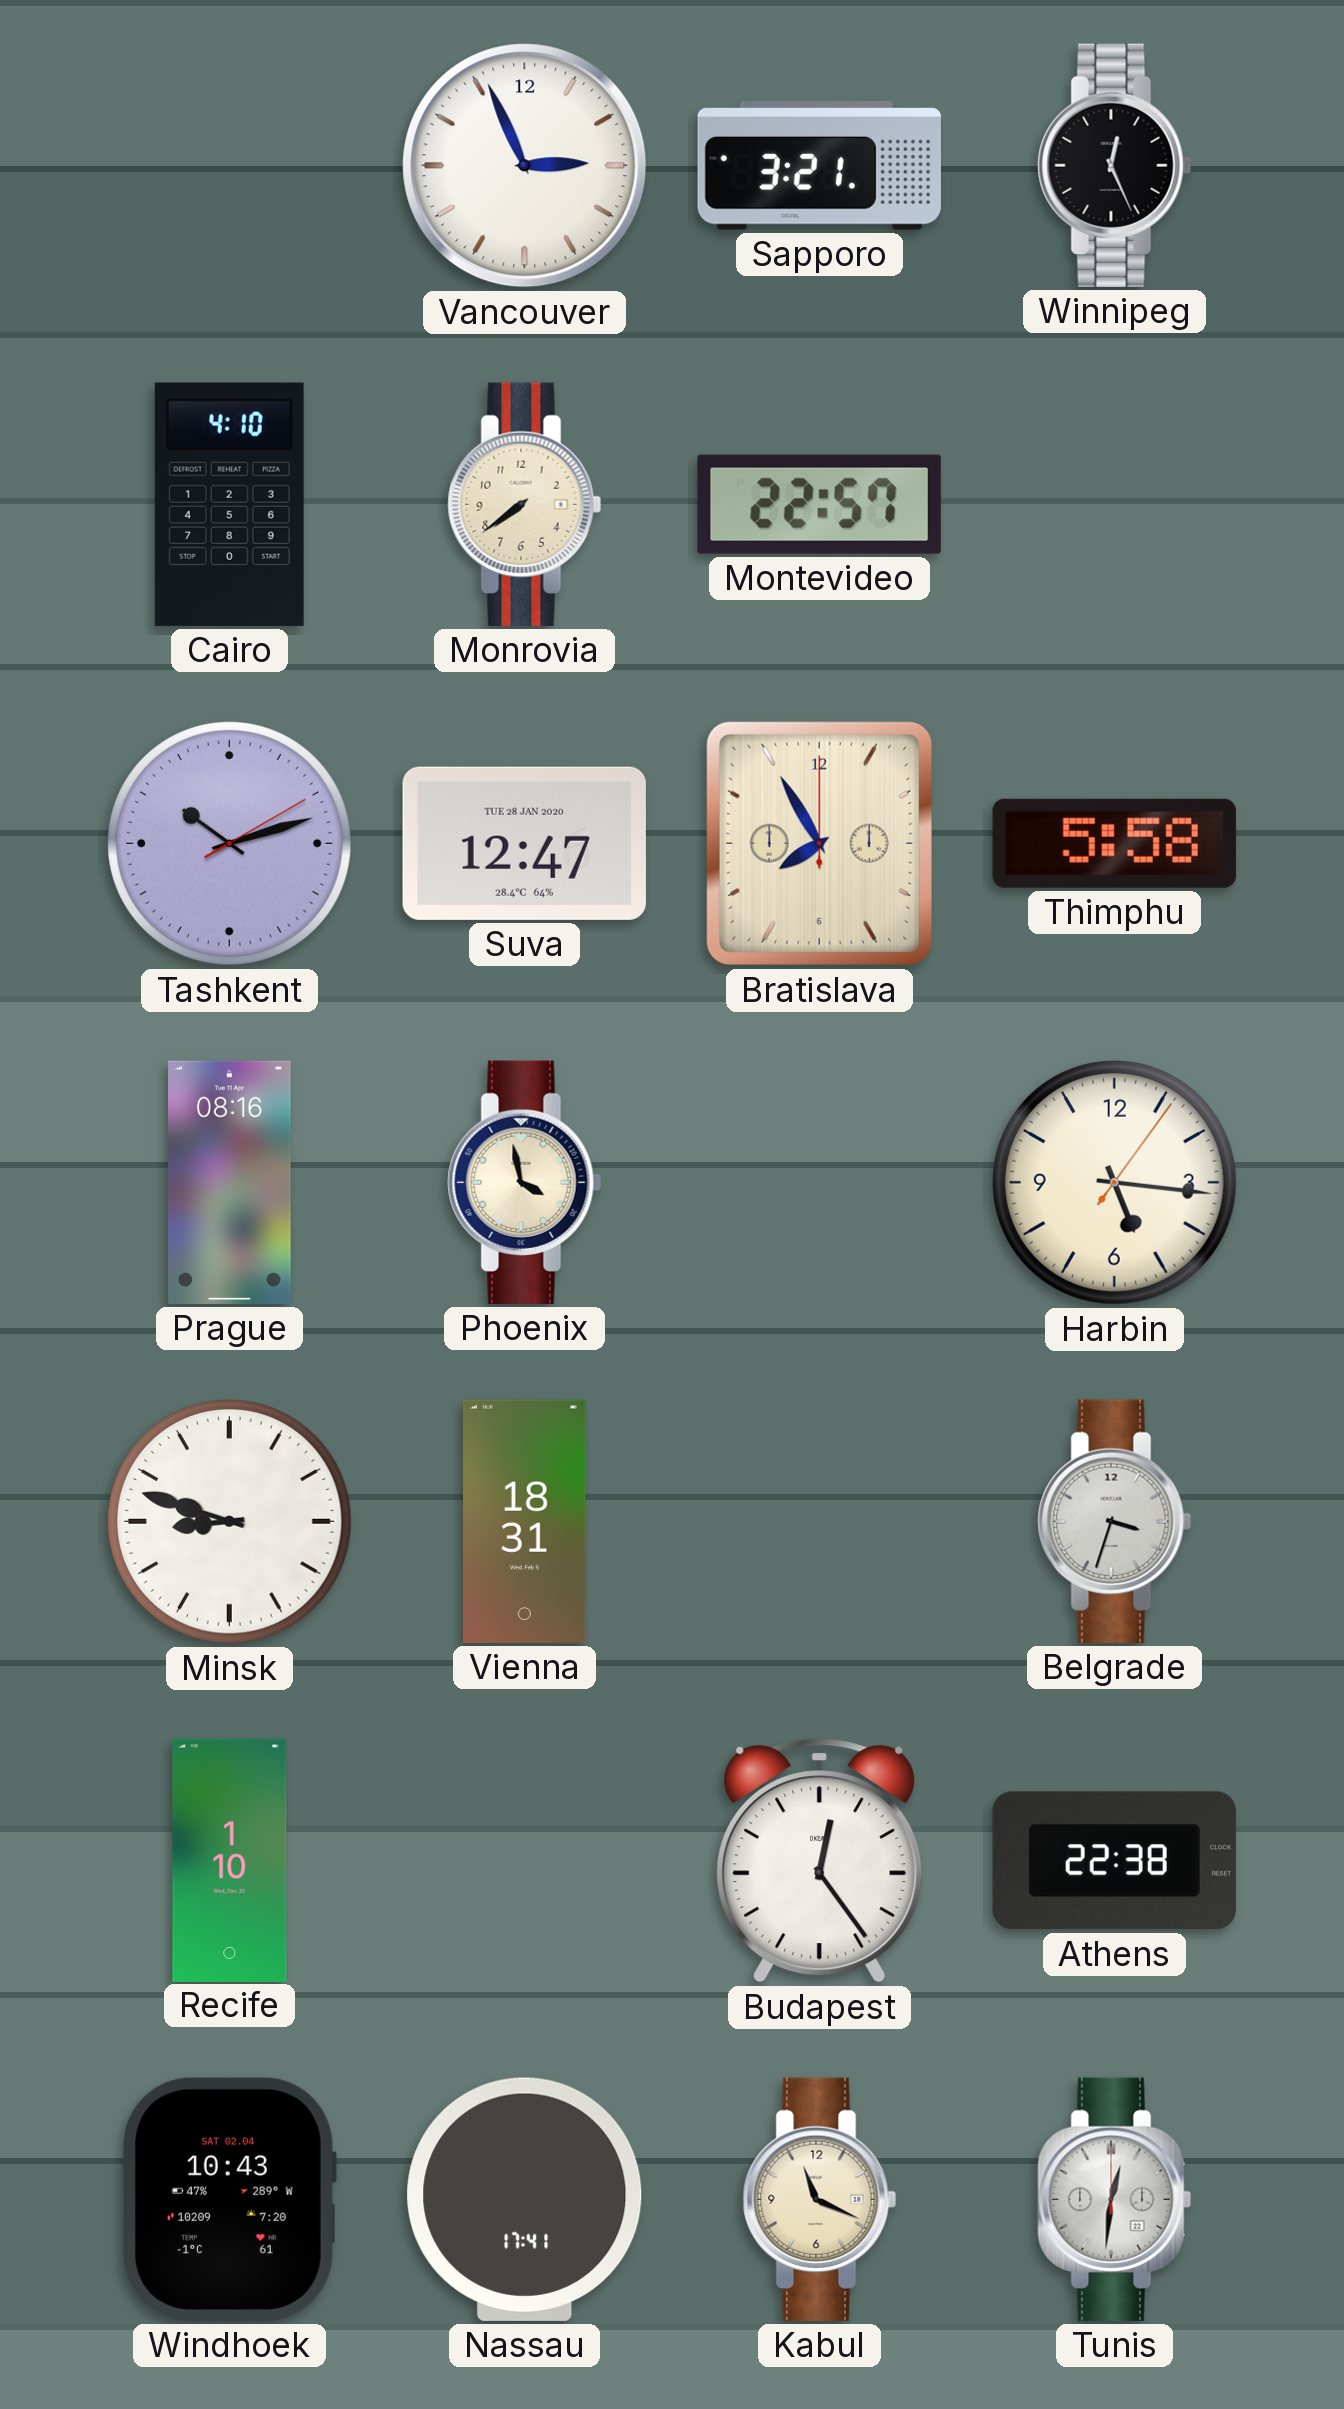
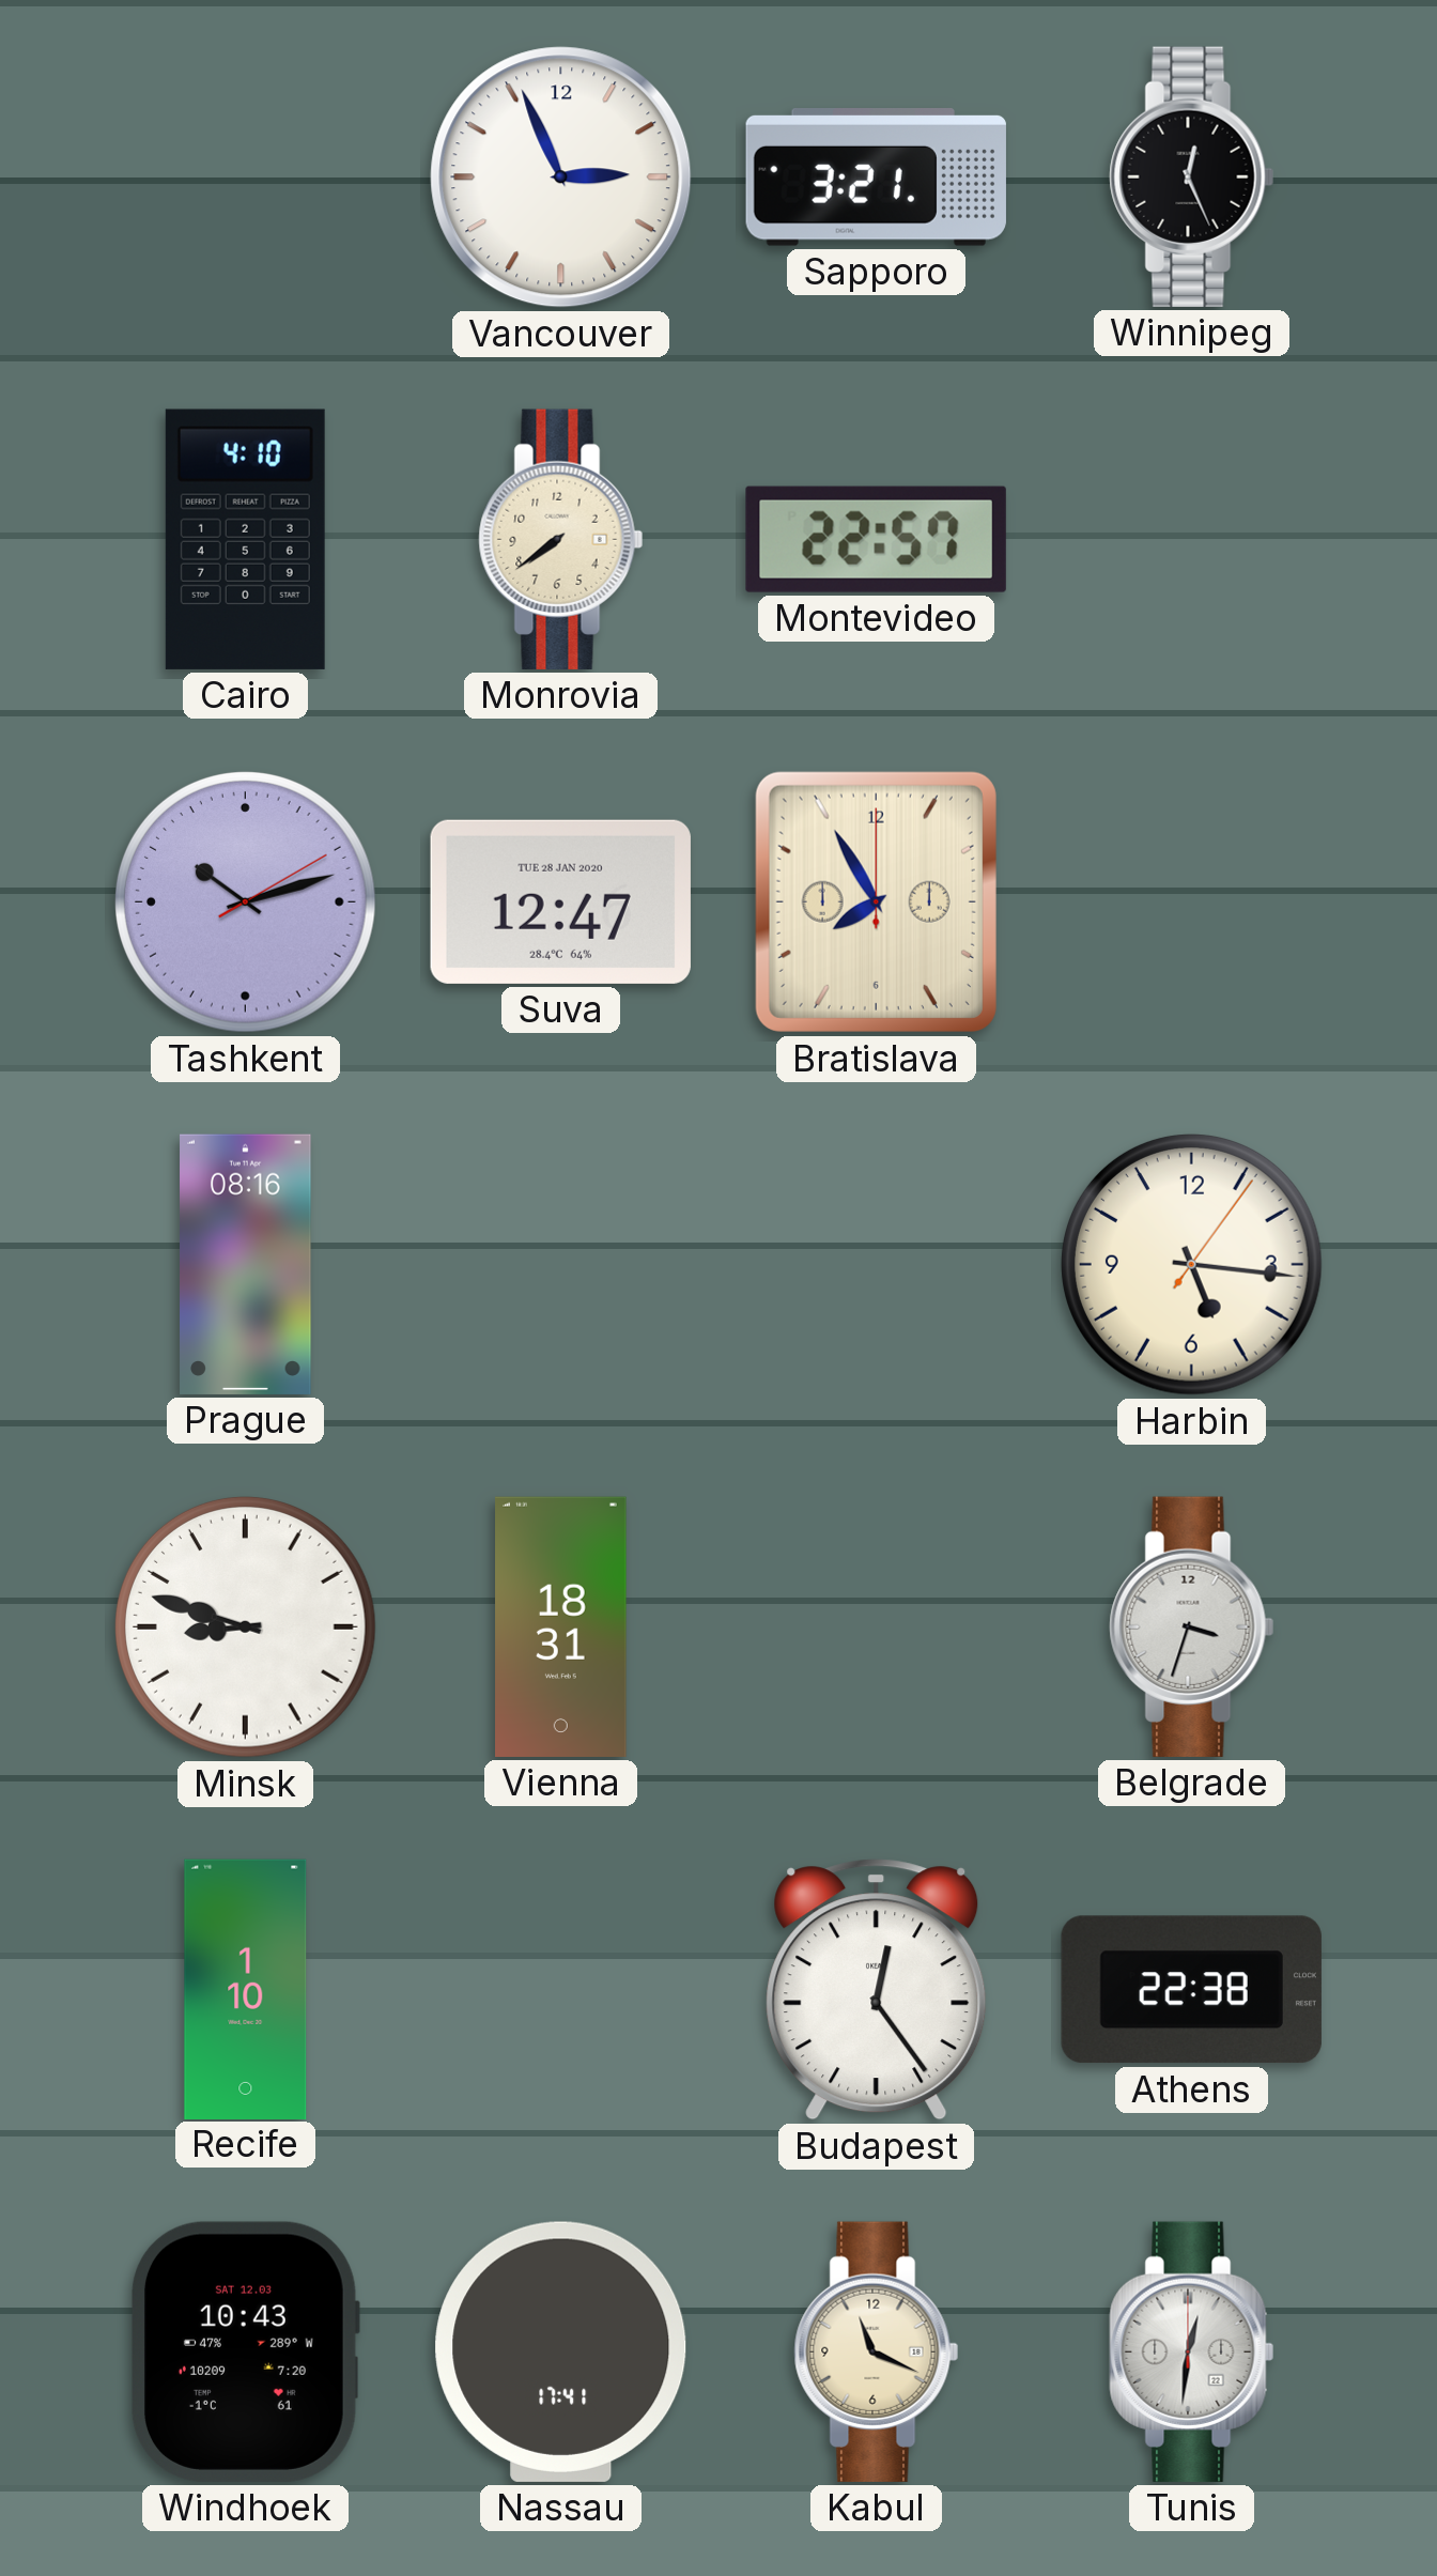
Thimphu: 5:58 -> none (1114, 843)
Phoenix: 3:58 -> none (525, 1182)
Windhoek date: SAT 02.04 -> SAT 12.03 (245, 2351)
